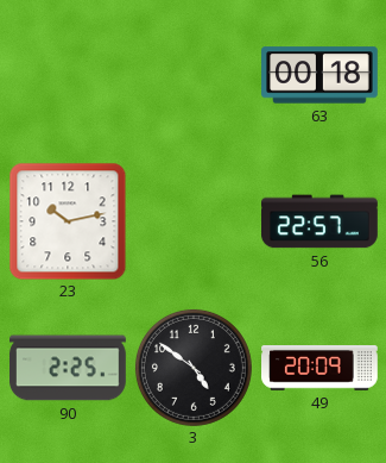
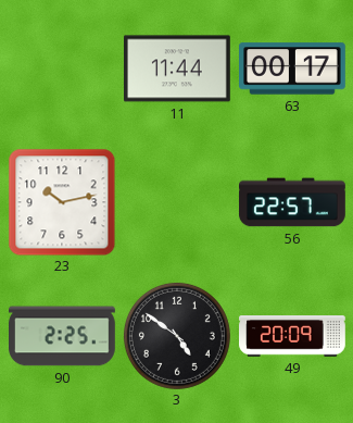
11: none -> 11:44 (178, 69)
63: 00:18 -> 00:17 (293, 69)
